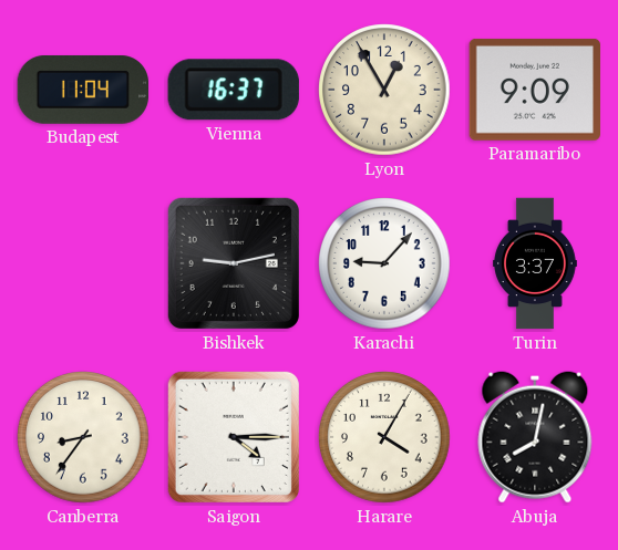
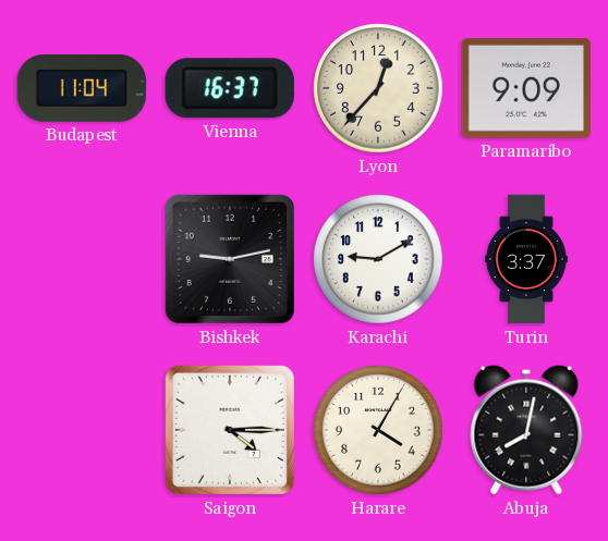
Lyon: 12:55 -> 12:37 (378, 88)
Karachi: 9:07 -> 9:10 (378, 259)
Canberra: 8:36 -> none (83, 437)
